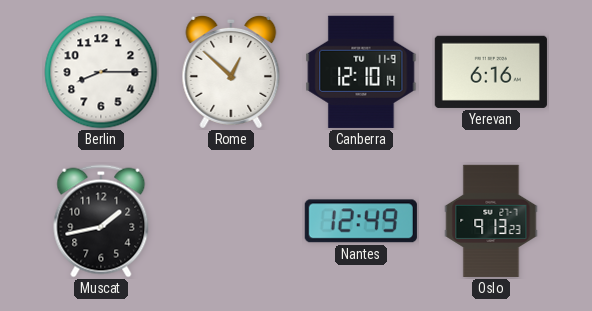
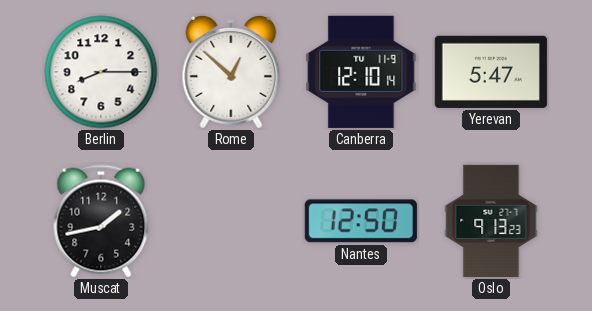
Yerevan: 6:16 -> 5:47 (491, 72)
Nantes: 12:49 -> 12:50 (361, 221)
